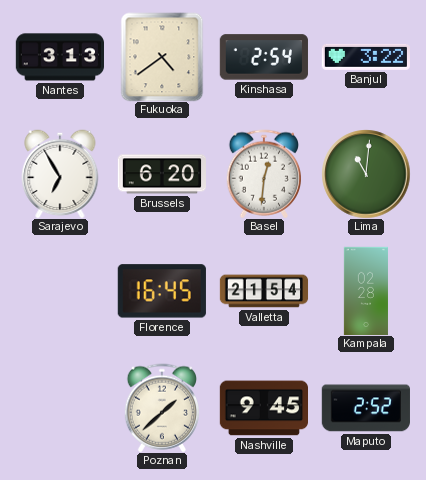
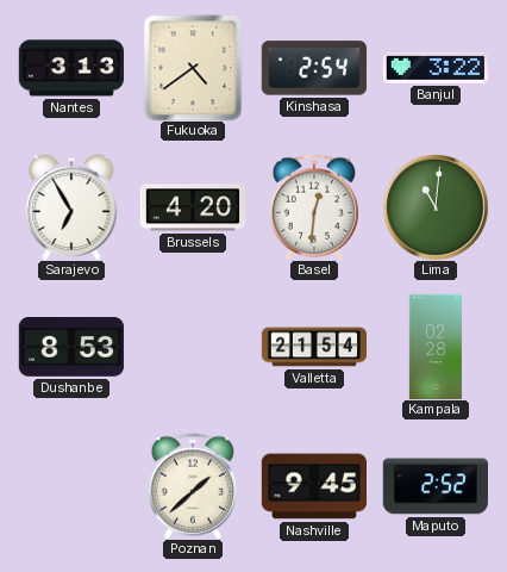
Brussels: 6:20 -> 4:20 (192, 207)
Dushanbe: none -> 8:53 (70, 347)
Florence: 16:45 -> none (162, 291)
